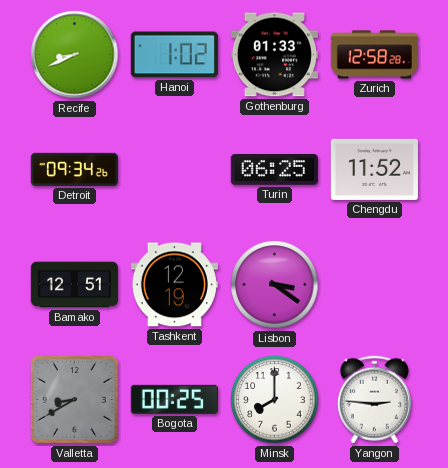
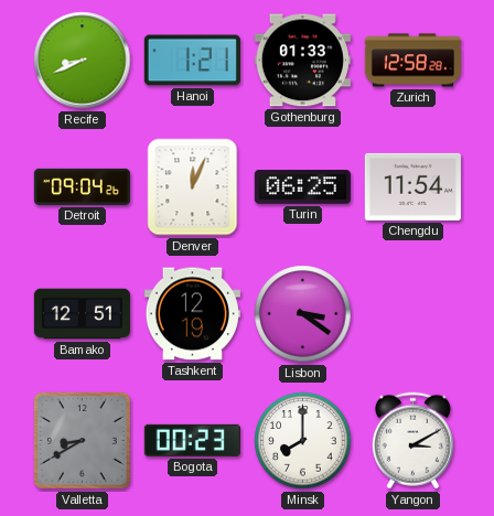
Hanoi: 1:02 -> 1:21 (192, 61)
Detroit: 09:34 -> 09:04 (82, 186)
Denver: none -> 12:04 (193, 187)
Chengdu: 11:52 -> 11:54 (412, 186)
Bogota: 00:25 -> 00:23 (192, 440)
Yangon: 2:46 -> 3:10 (412, 441)
